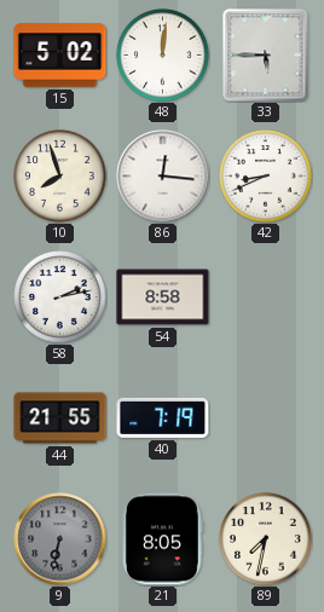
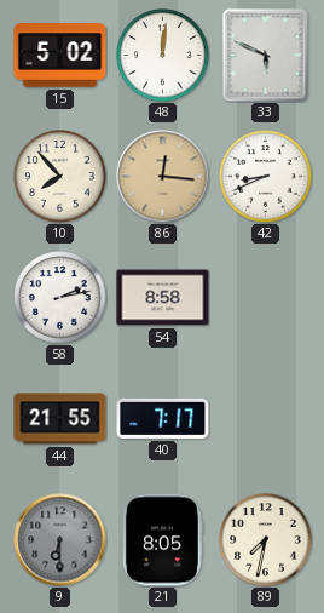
33: 5:45 -> 5:49 (266, 56)
10: 7:57 -> 7:53 (60, 177)
86 dial: white -> champagne (163, 177)
40: 7:19 -> 7:17 (163, 418)
9: 6:32 -> 6:30 (60, 540)
